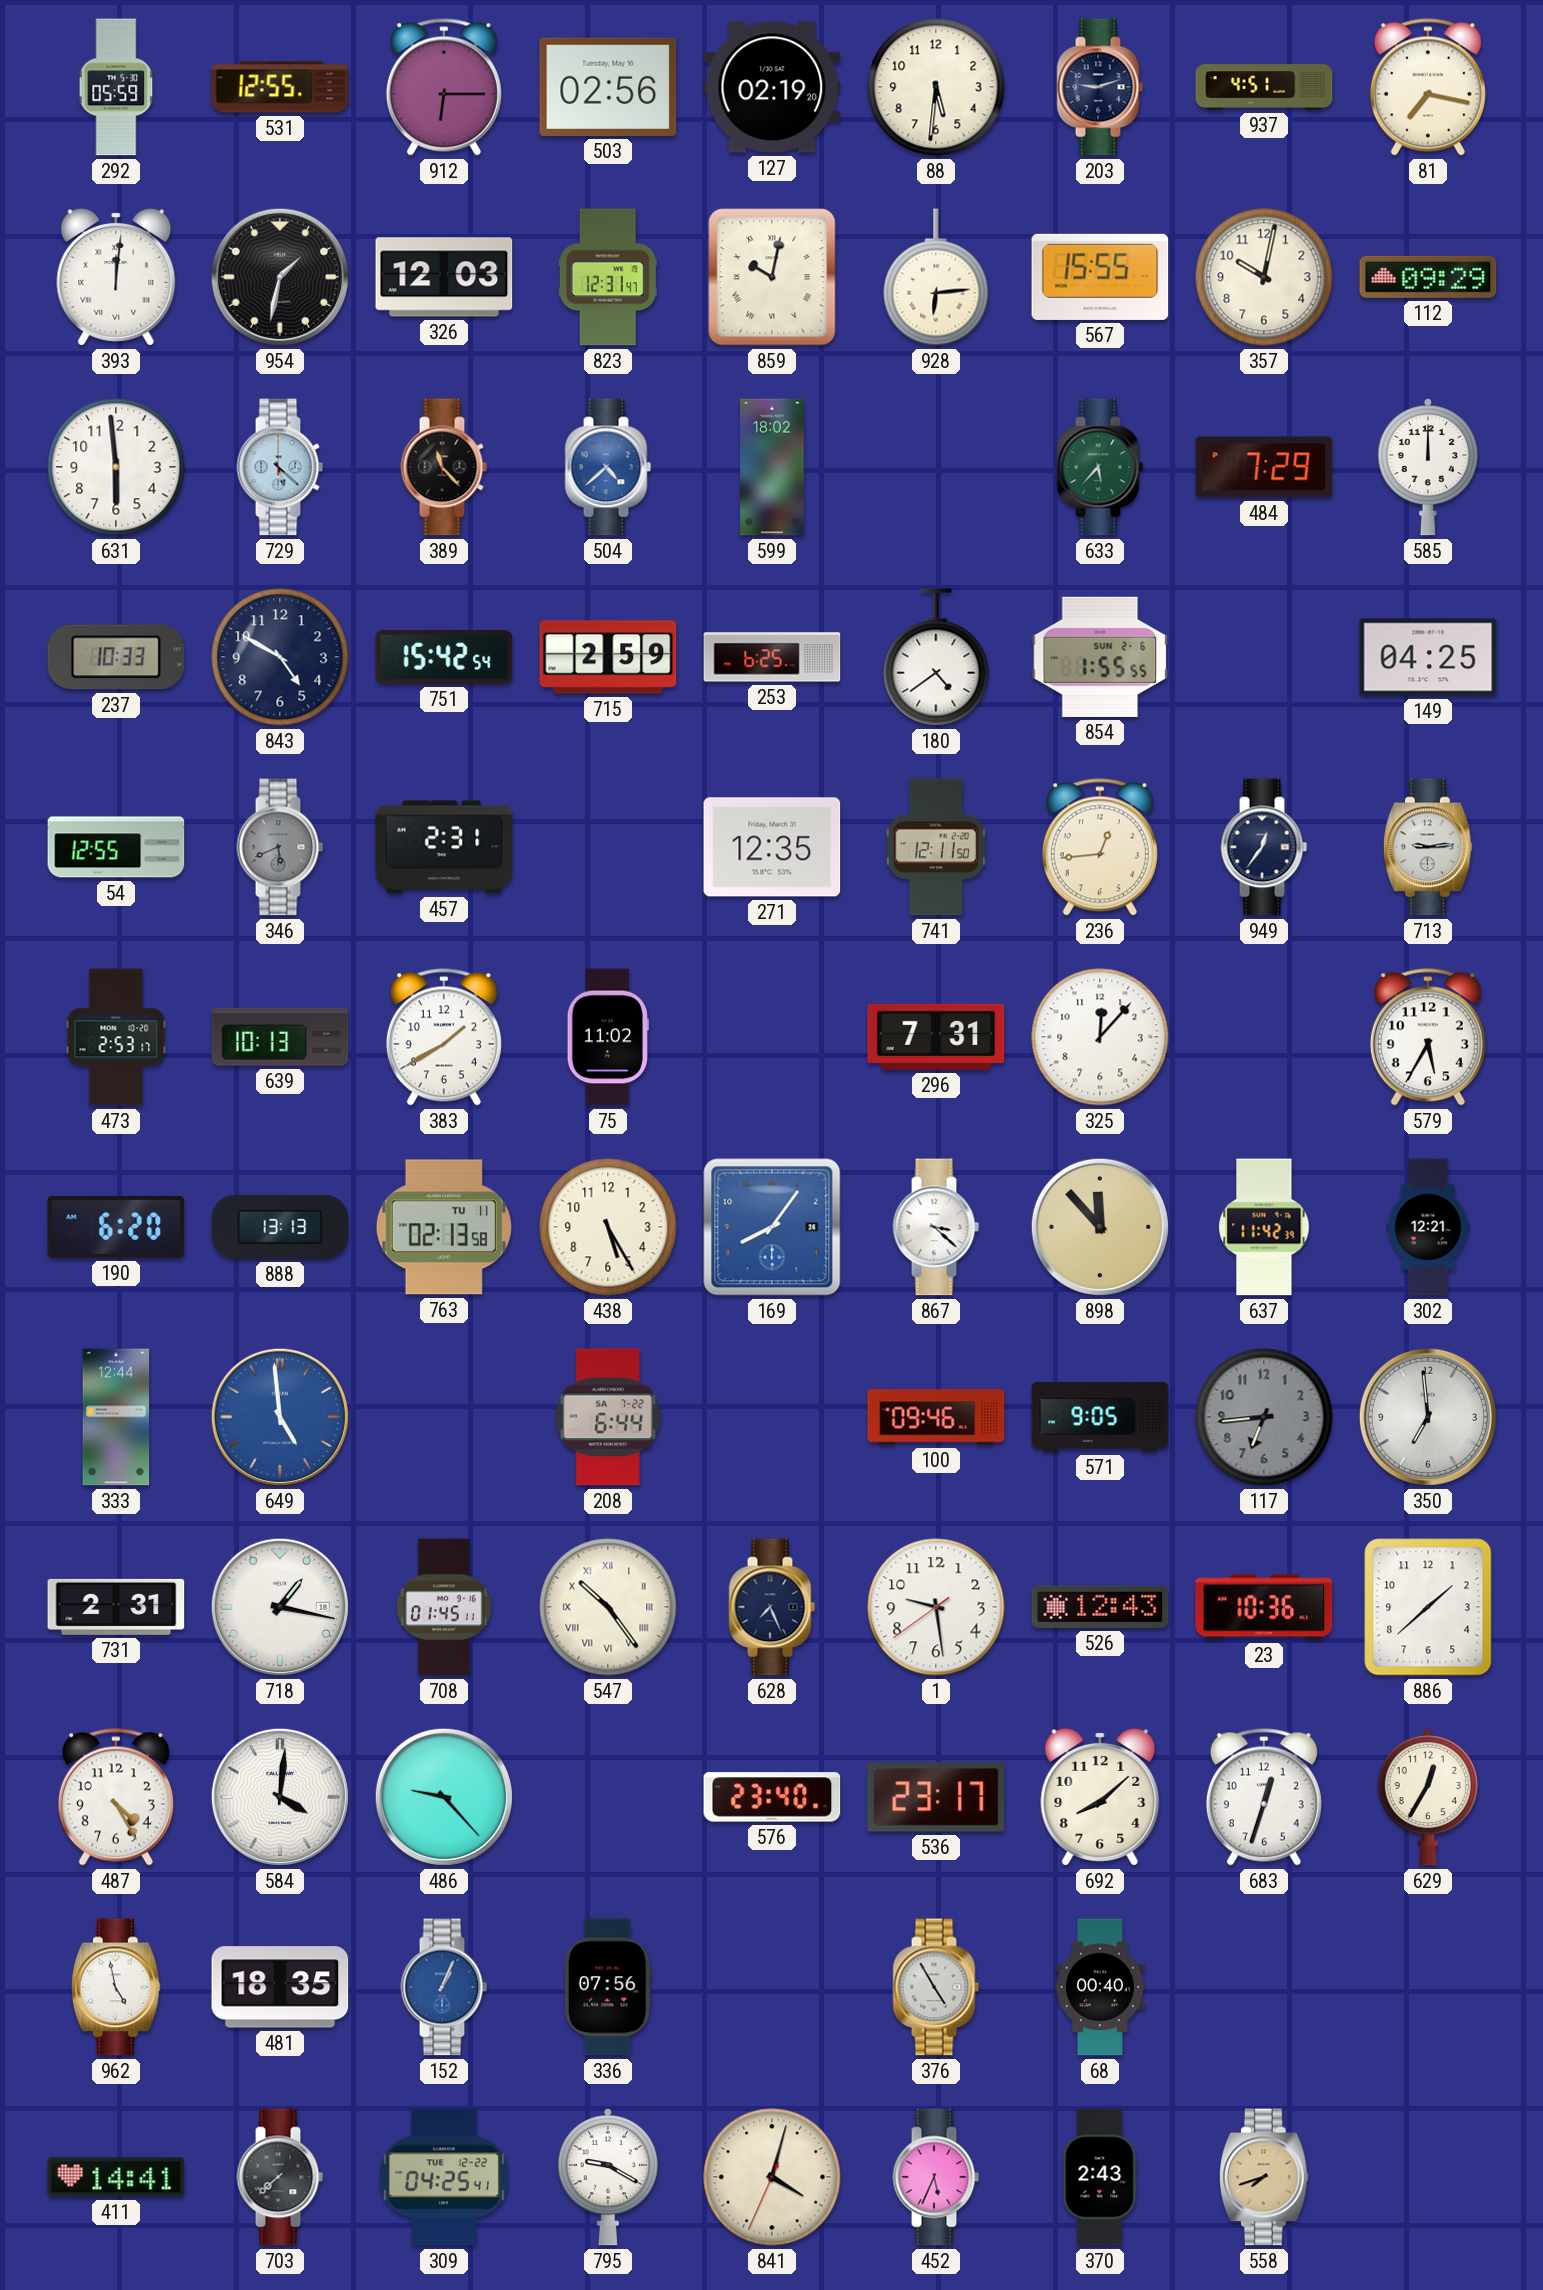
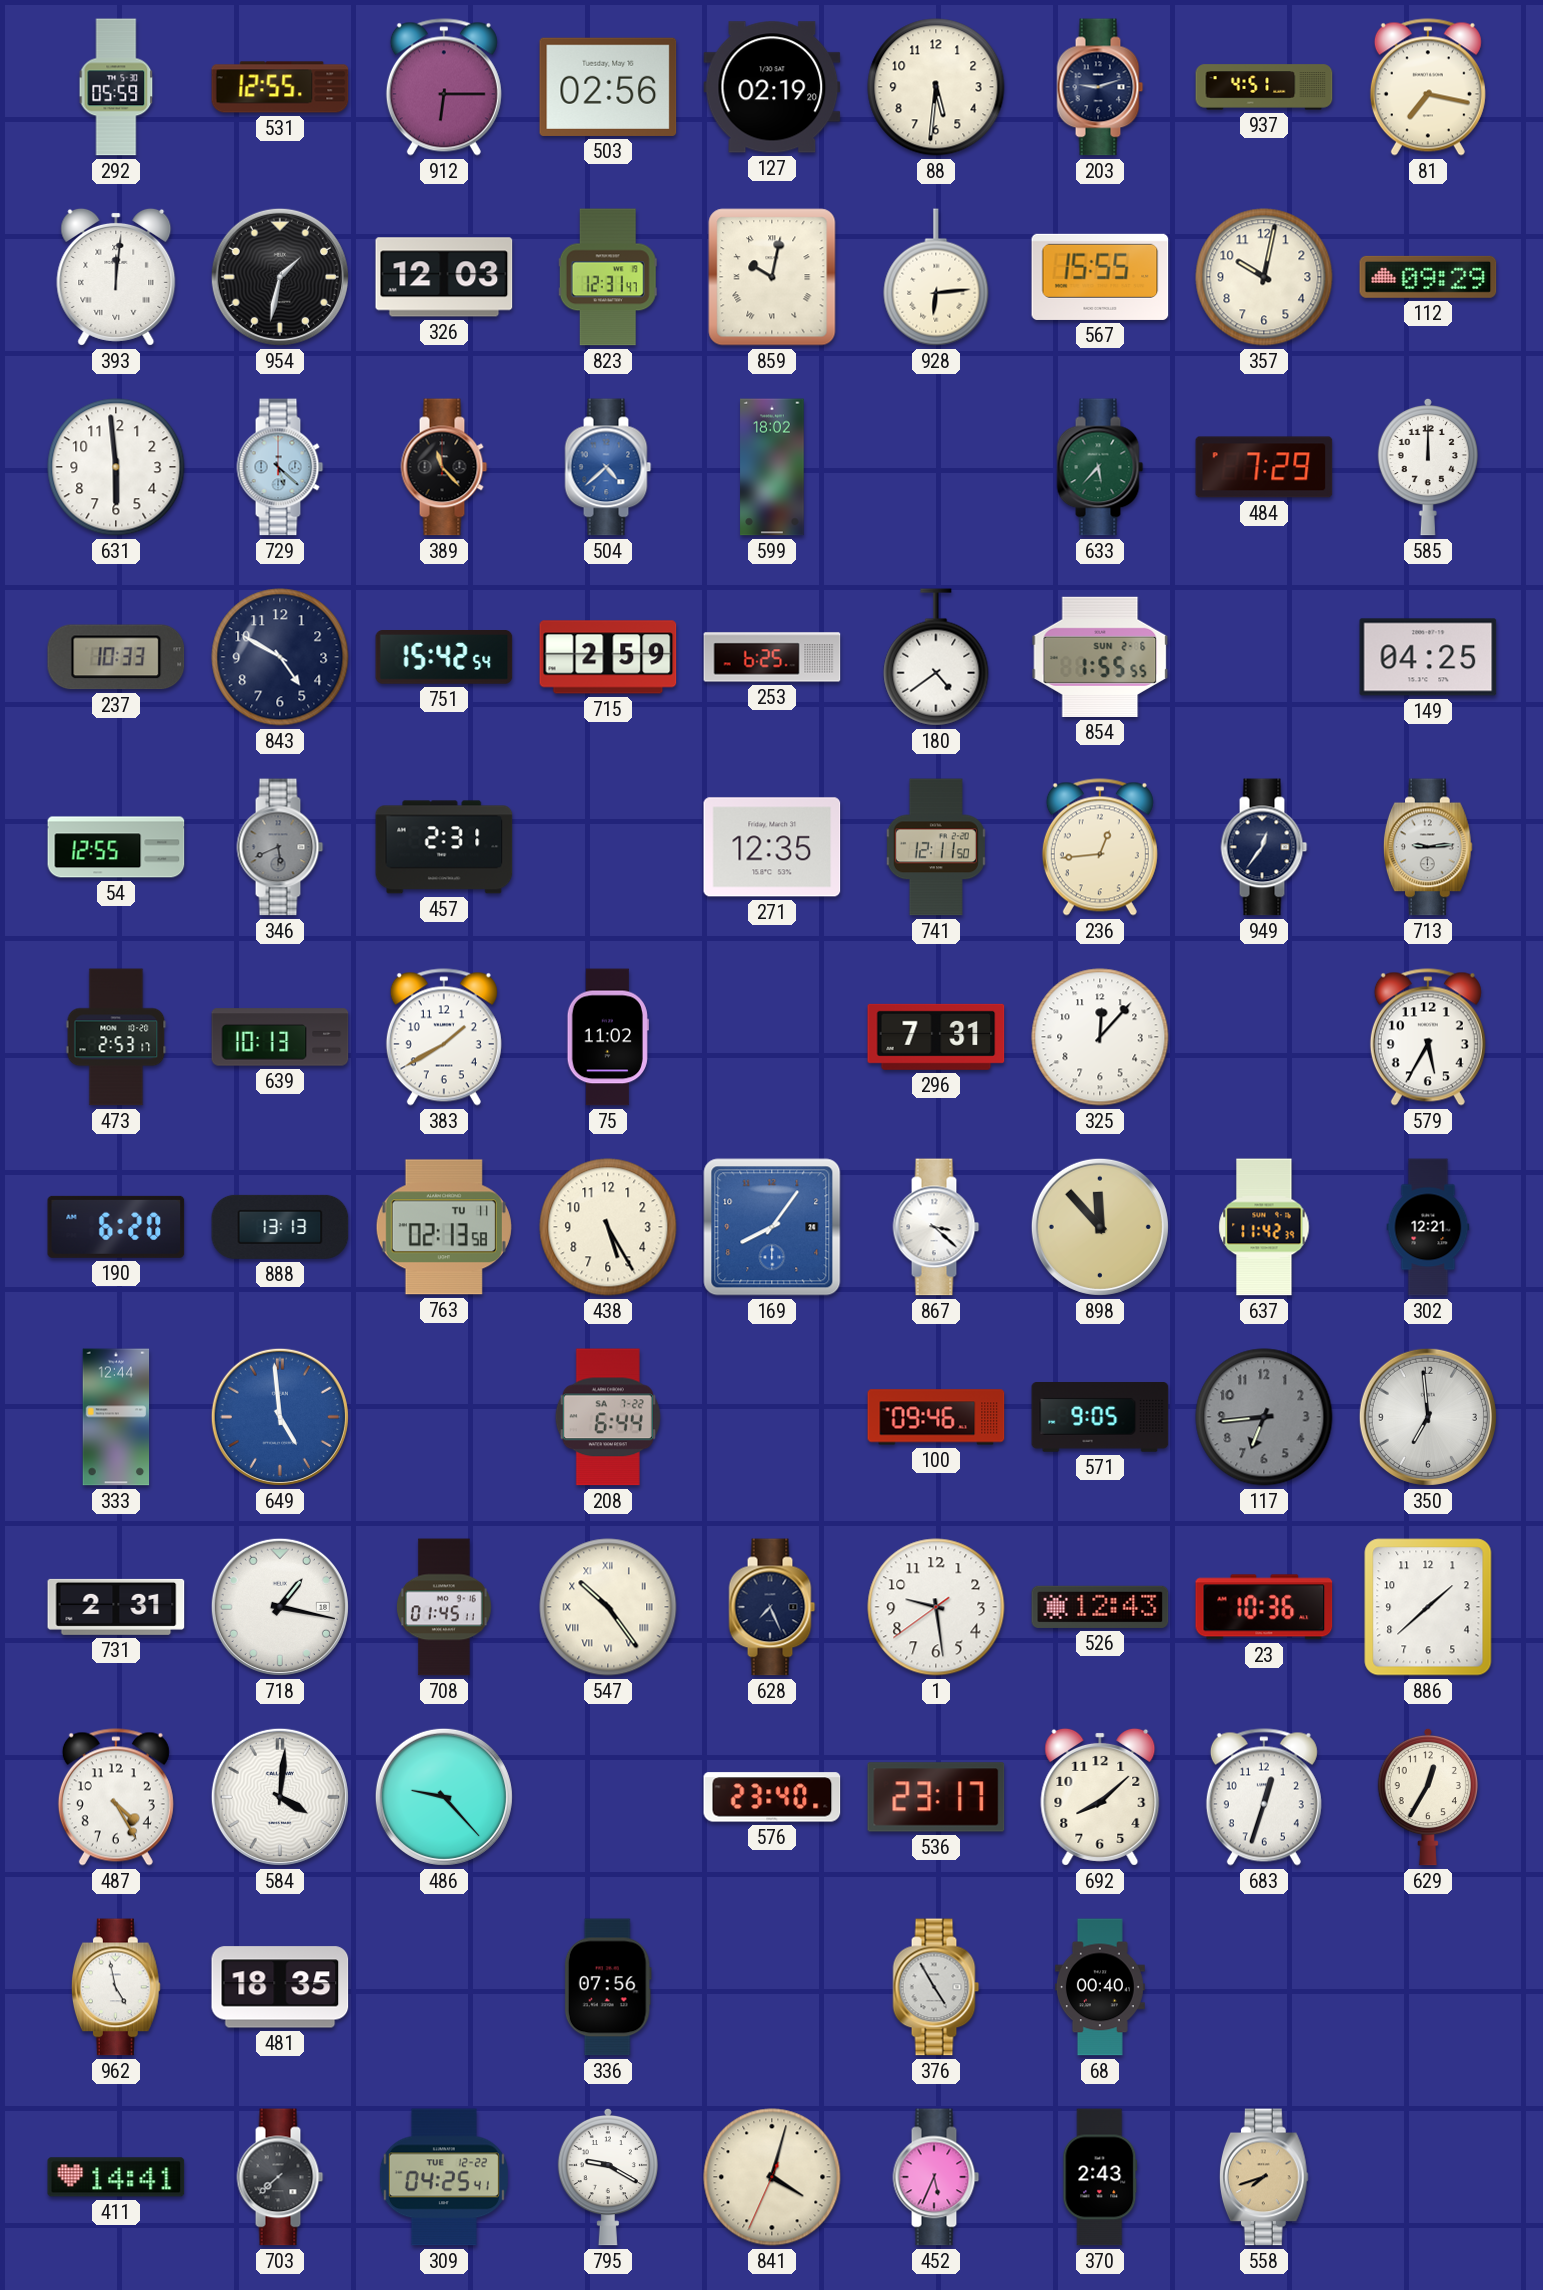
152: 1:04 -> none (444, 1987)
